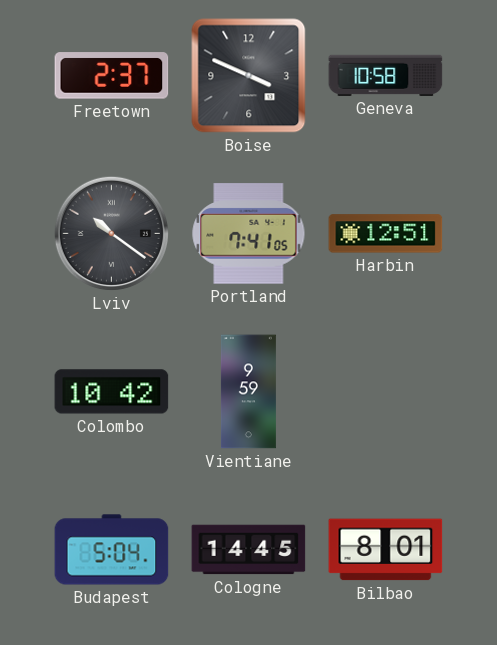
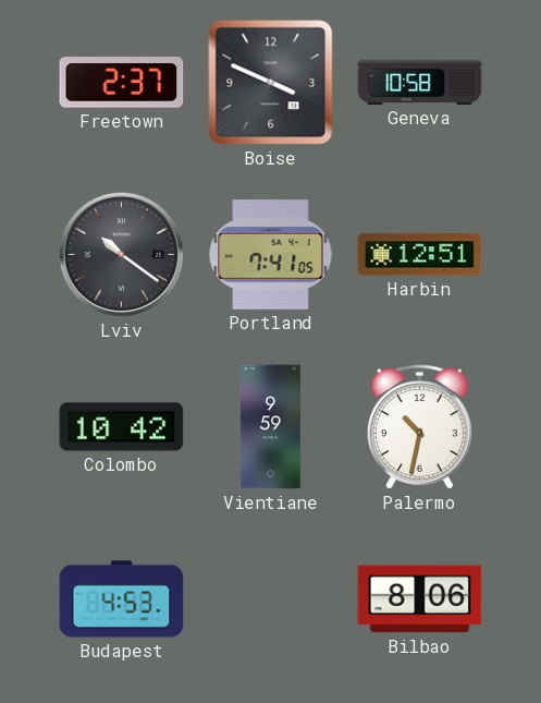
Palermo: none -> 10:32 (420, 427)
Budapest: 5:04 -> 4:53 (122, 599)
Cologne: 14:45 -> none (249, 550)
Bilbao: 8:01 -> 8:06 (420, 599)
